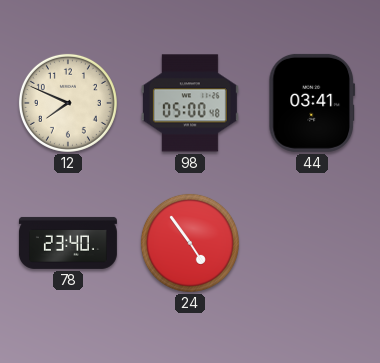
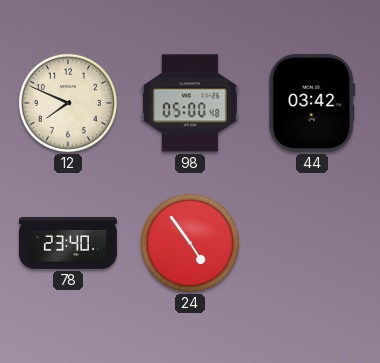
44: 03:41 -> 03:42 (312, 103)
